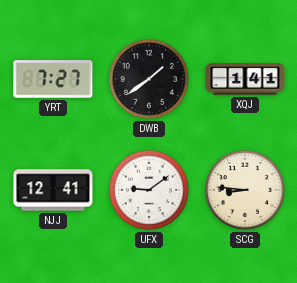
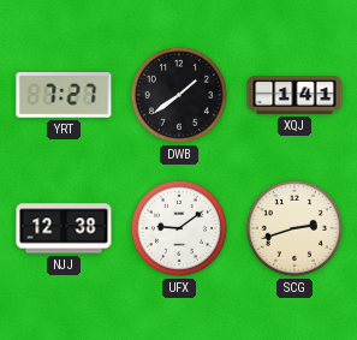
NJJ: 12:41 -> 12:38 (64, 228)
SCG: 8:46 -> 2:42 (294, 228)
